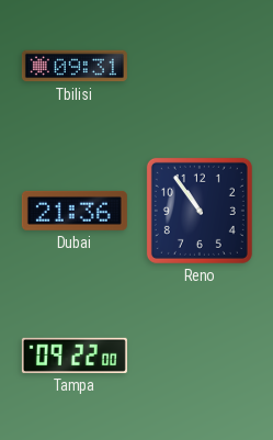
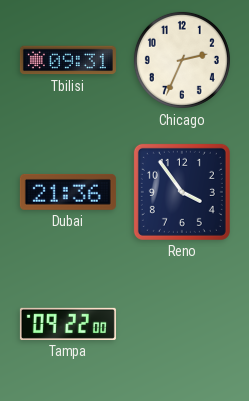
Chicago: none -> 2:34 (182, 60)
Reno: 10:54 -> 3:54 (182, 192)
